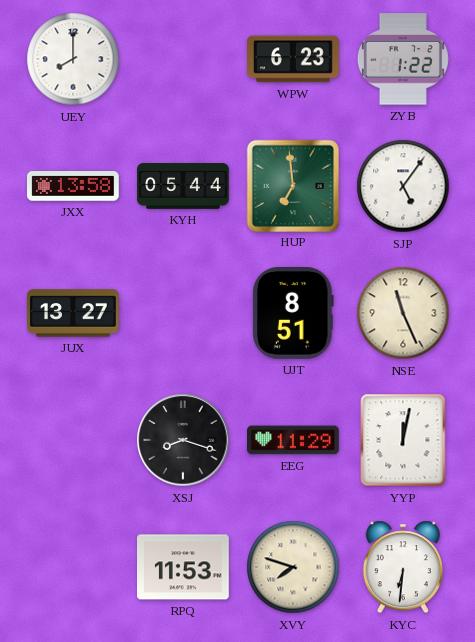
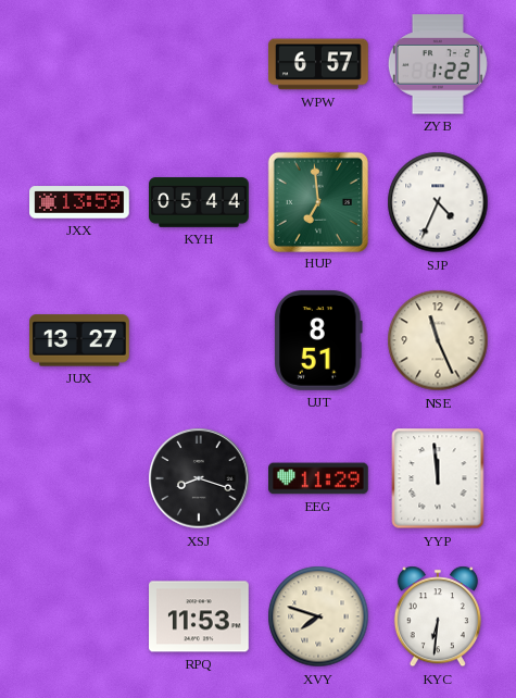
UEY: 8:00 -> none (73, 59)
WPW: 6:23 -> 6:57 (319, 64)
JXX: 13:58 -> 13:59 (80, 202)
SJP: 5:06 -> 4:34 (438, 202)
YYP: 12:02 -> 11:59 (438, 478)
